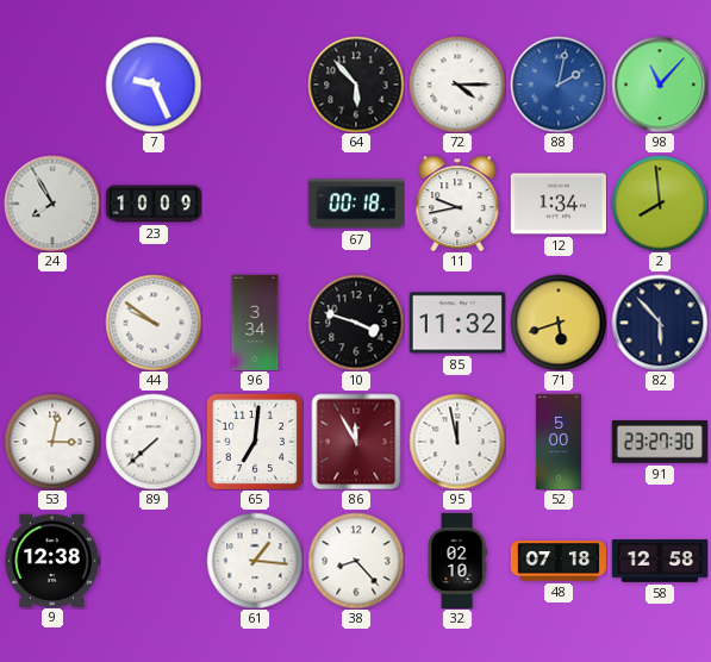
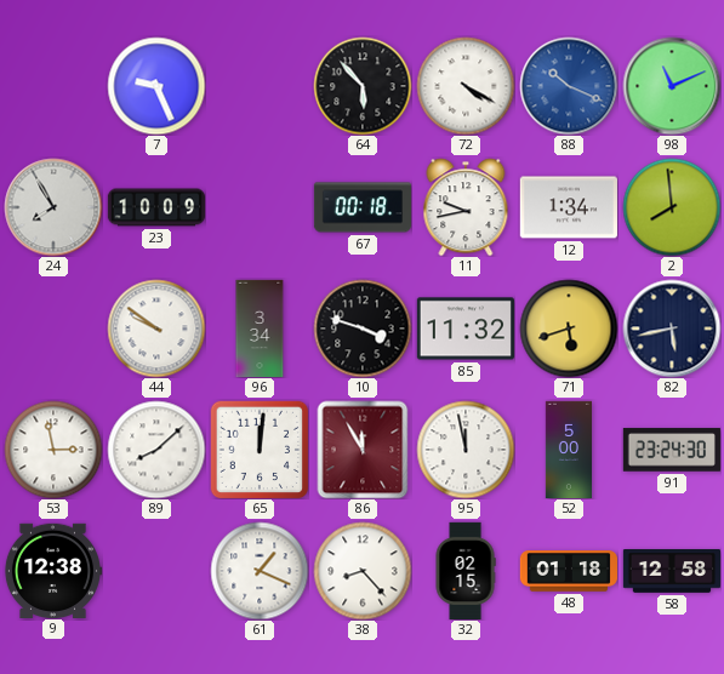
72: 4:15 -> 4:20 (466, 86)
88: 2:02 -> 10:19 (569, 86)
98: 11:07 -> 11:11 (672, 86)
82: 5:53 -> 5:43 (672, 329)
53: 3:02 -> 2:58 (53, 450)
89: 7:38 -> 8:08 (156, 450)
65: 7:01 -> 12:01 (260, 450)
91: 23:27 -> 23:24 (672, 450)
61: 1:16 -> 1:19 (260, 571)
32: 02:10 -> 02:15 (466, 570)
48: 07:18 -> 01:18 (568, 571)
